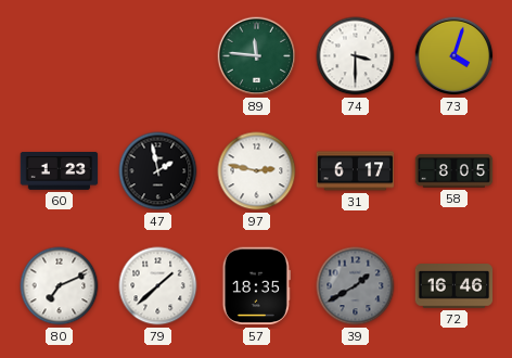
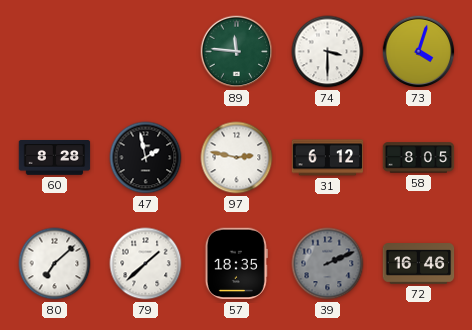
60: 1:23 -> 8:28 (55, 158)
31: 6:17 -> 6:12 (328, 158)
80: 7:11 -> 7:08 (55, 264)
39: 1:40 -> 2:11 (328, 264)
